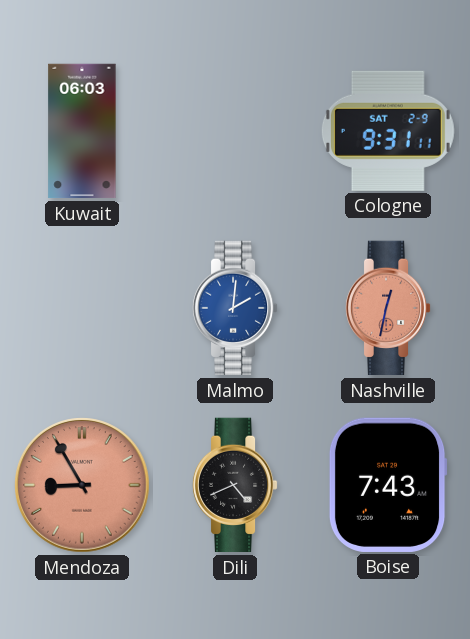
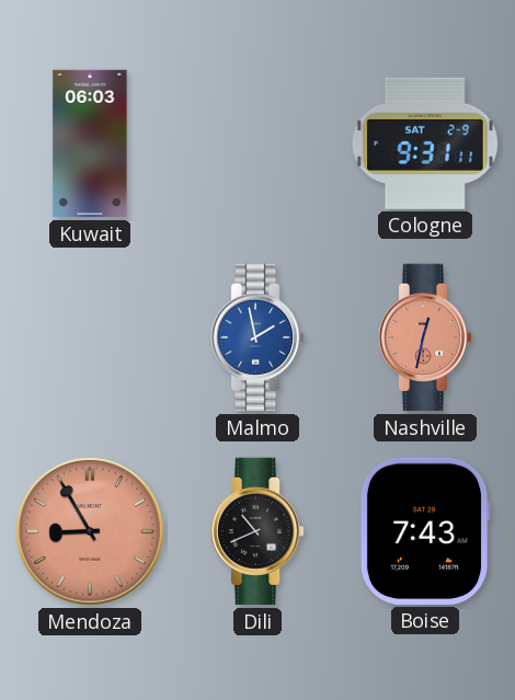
Malmo: 2:01 -> 1:58 (257, 337)
Dili: 4:41 -> 10:41 (257, 531)
